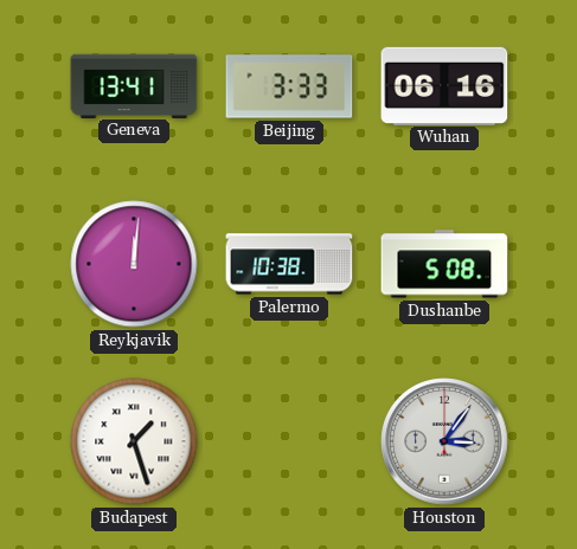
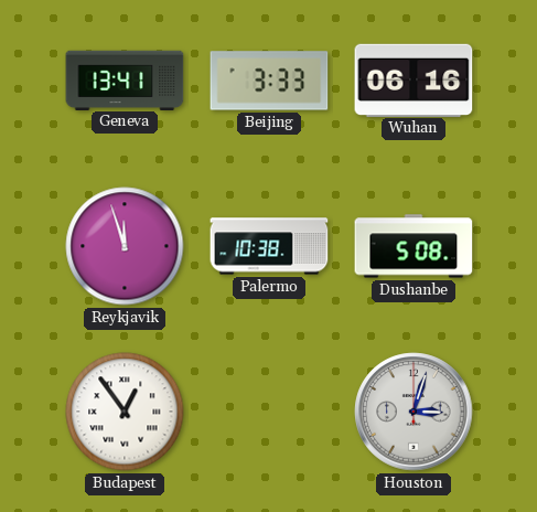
Reykjavik: 12:01 -> 11:57 (125, 246)
Budapest: 1:27 -> 12:54 (125, 412)
Houston: 3:06 -> 3:03 (414, 412)
